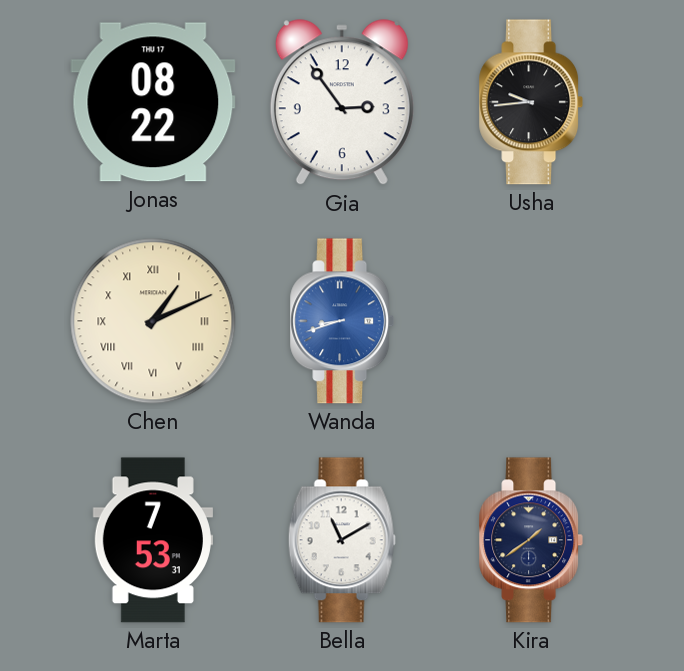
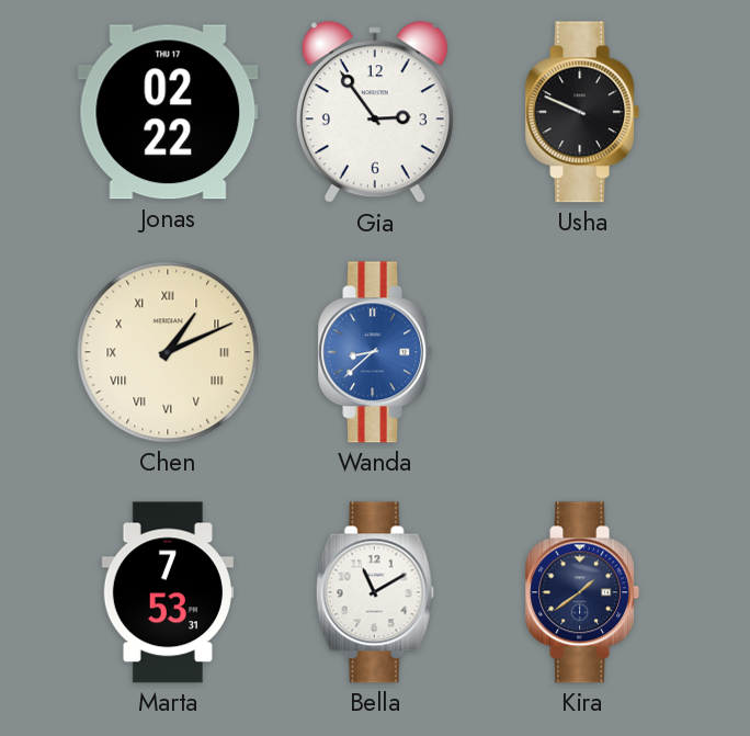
Jonas: 08:22 -> 02:22 (168, 112)
Usha: 9:44 -> 9:49 (582, 112)
Wanda: 8:42 -> 8:38 (375, 352)
